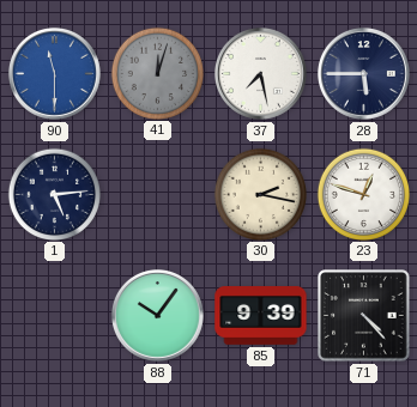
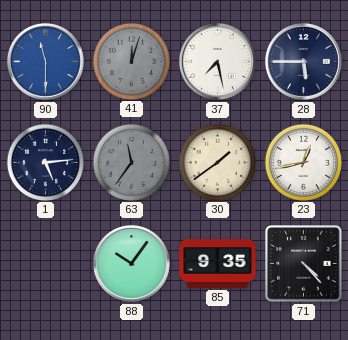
63: none -> 11:36 (131, 162)
30: 2:17 -> 1:39 (217, 162)
23: 12:48 -> 12:43 (303, 162)
85: 9:39 -> 9:35 (218, 264)
